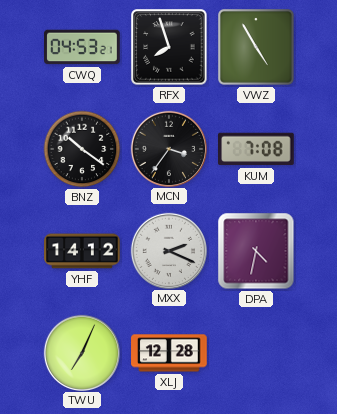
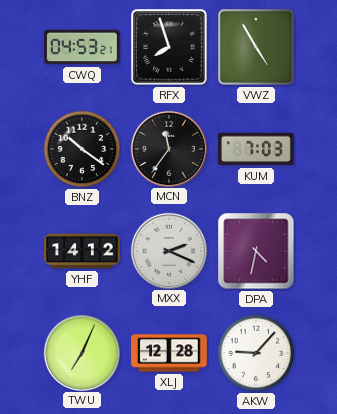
MCN: 3:36 -> 11:36 (168, 148)
KUM: 7:08 -> 7:03 (257, 149)
AKW: none -> 9:07 (256, 353)
